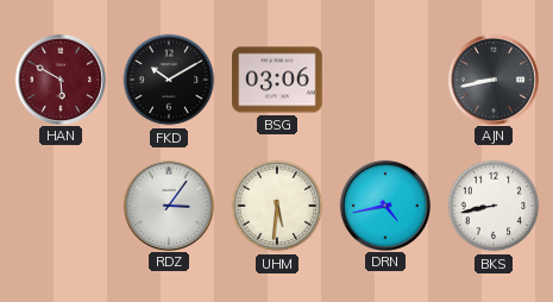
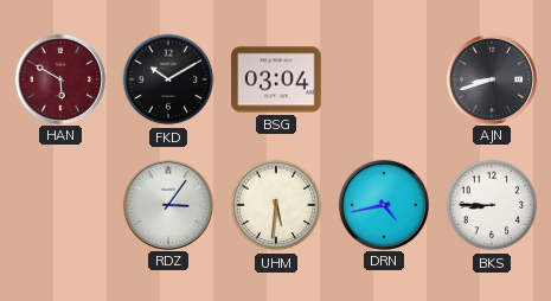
BSG: 03:06 -> 03:04 (276, 79)
AJN: 8:43 -> 8:42 (491, 78)
BKS: 8:43 -> 8:45 (492, 205)
